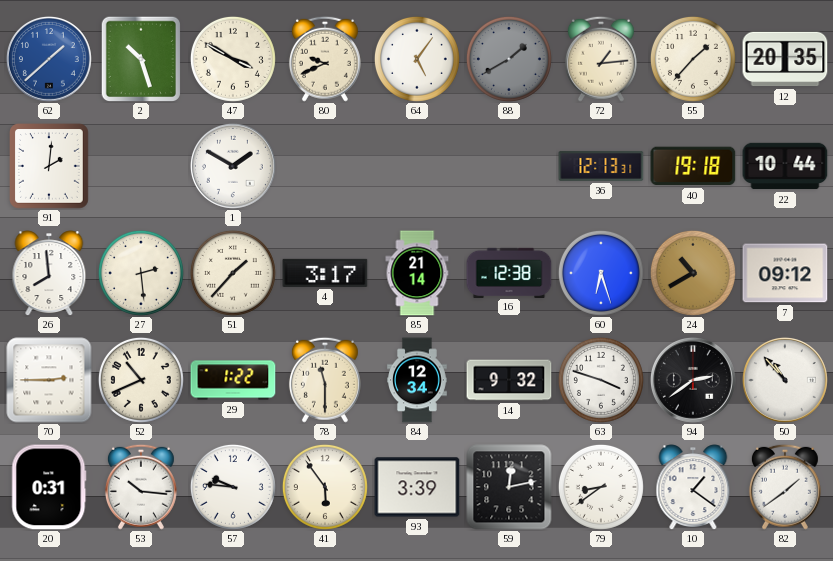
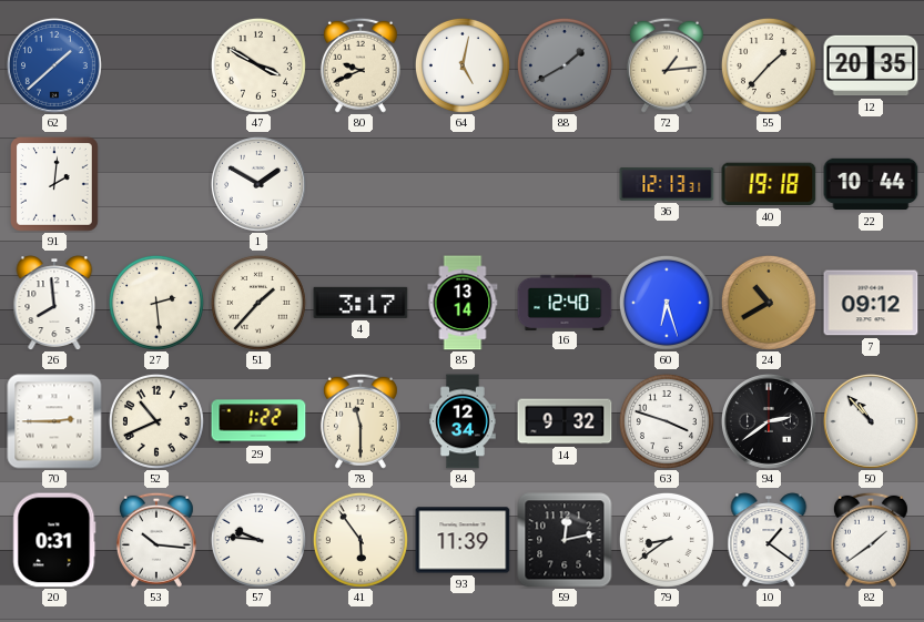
2: 10:27 -> none (140, 58)
64: 5:06 -> 5:02 (463, 65)
85: 21:14 -> 13:14 (463, 303)
16: 12:38 -> 12:40 (565, 302)
93: 3:39 -> 11:39 (463, 540)
